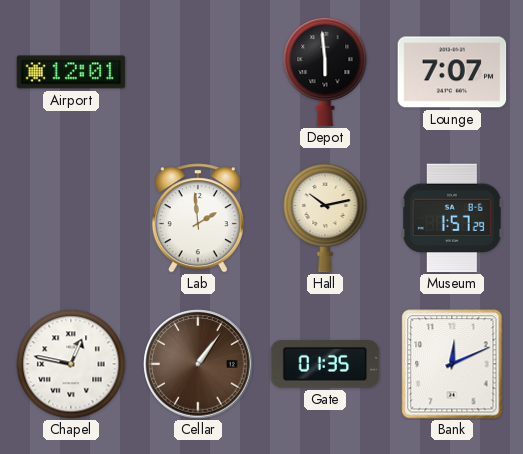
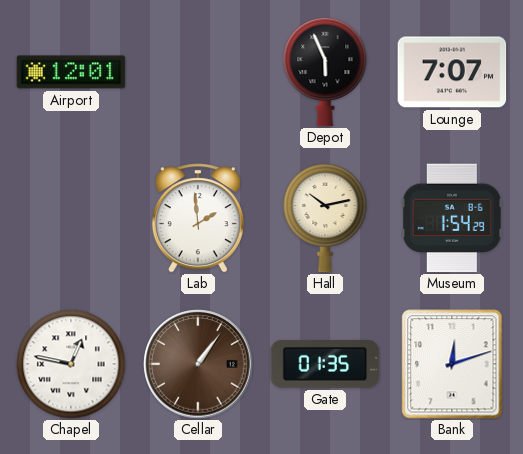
Depot: 5:59 -> 5:56 (325, 72)
Museum: 1:57 -> 1:54 (452, 218)
Bank: 12:11 -> 12:12 (452, 364)
